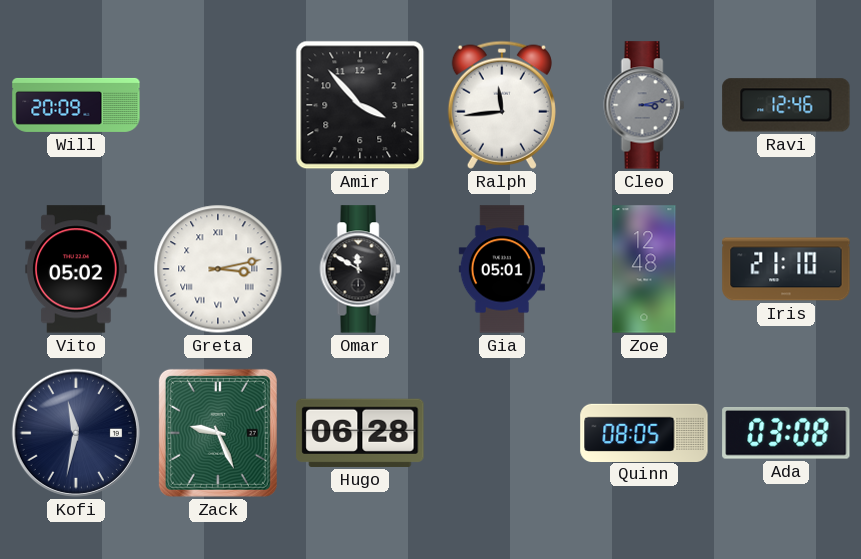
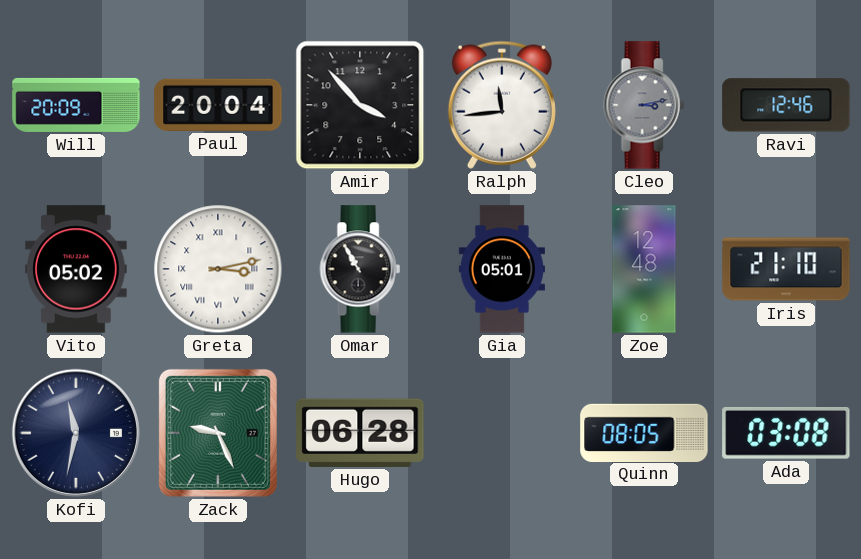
Paul: none -> 20:04 (218, 105)
Omar: 11:50 -> 10:55 (360, 269)
